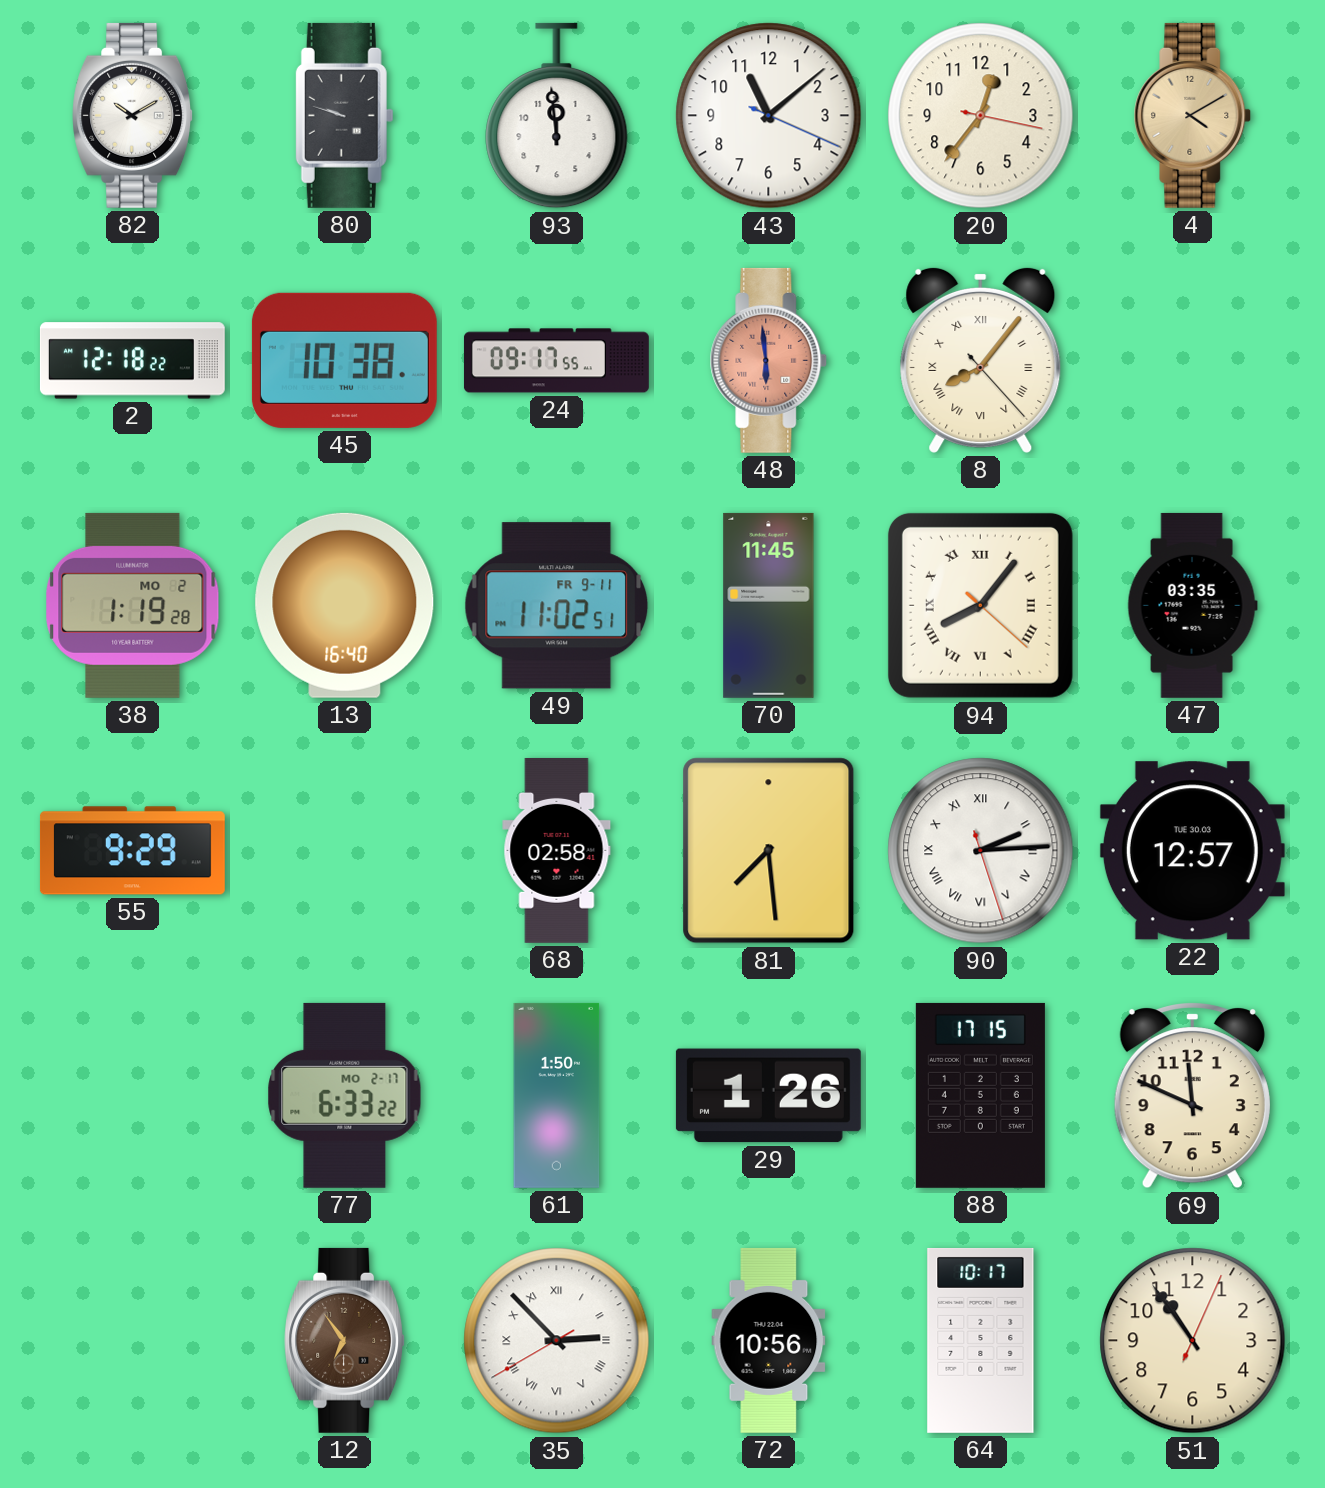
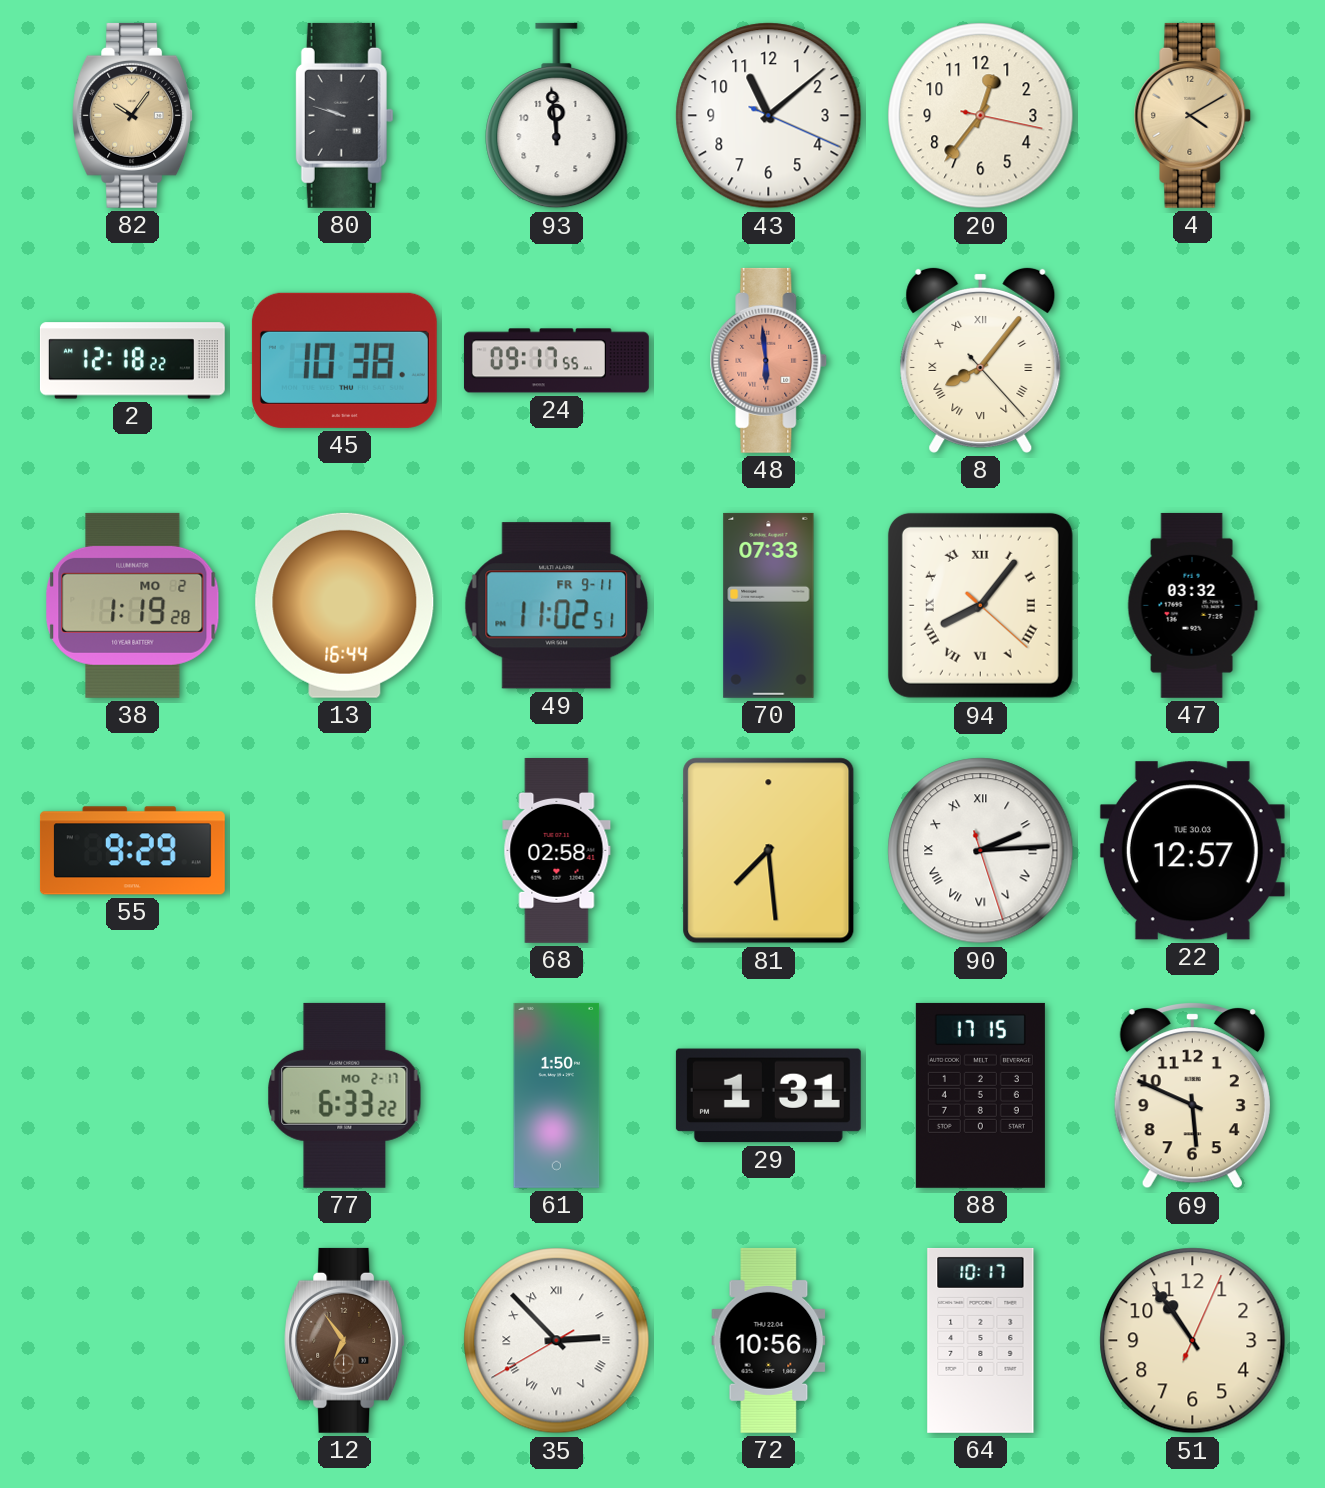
82: 10:10 -> 10:06 (133, 115)
82 dial: white -> champagne (133, 115)
13: 16:40 -> 16:44 (345, 605)
70: 11:45 -> 07:33 (769, 605)
47: 03:35 -> 03:32 (1192, 605)
29: 1:26 -> 1:31 (768, 1096)
69: 11:49 -> 5:49 (1192, 1096)
